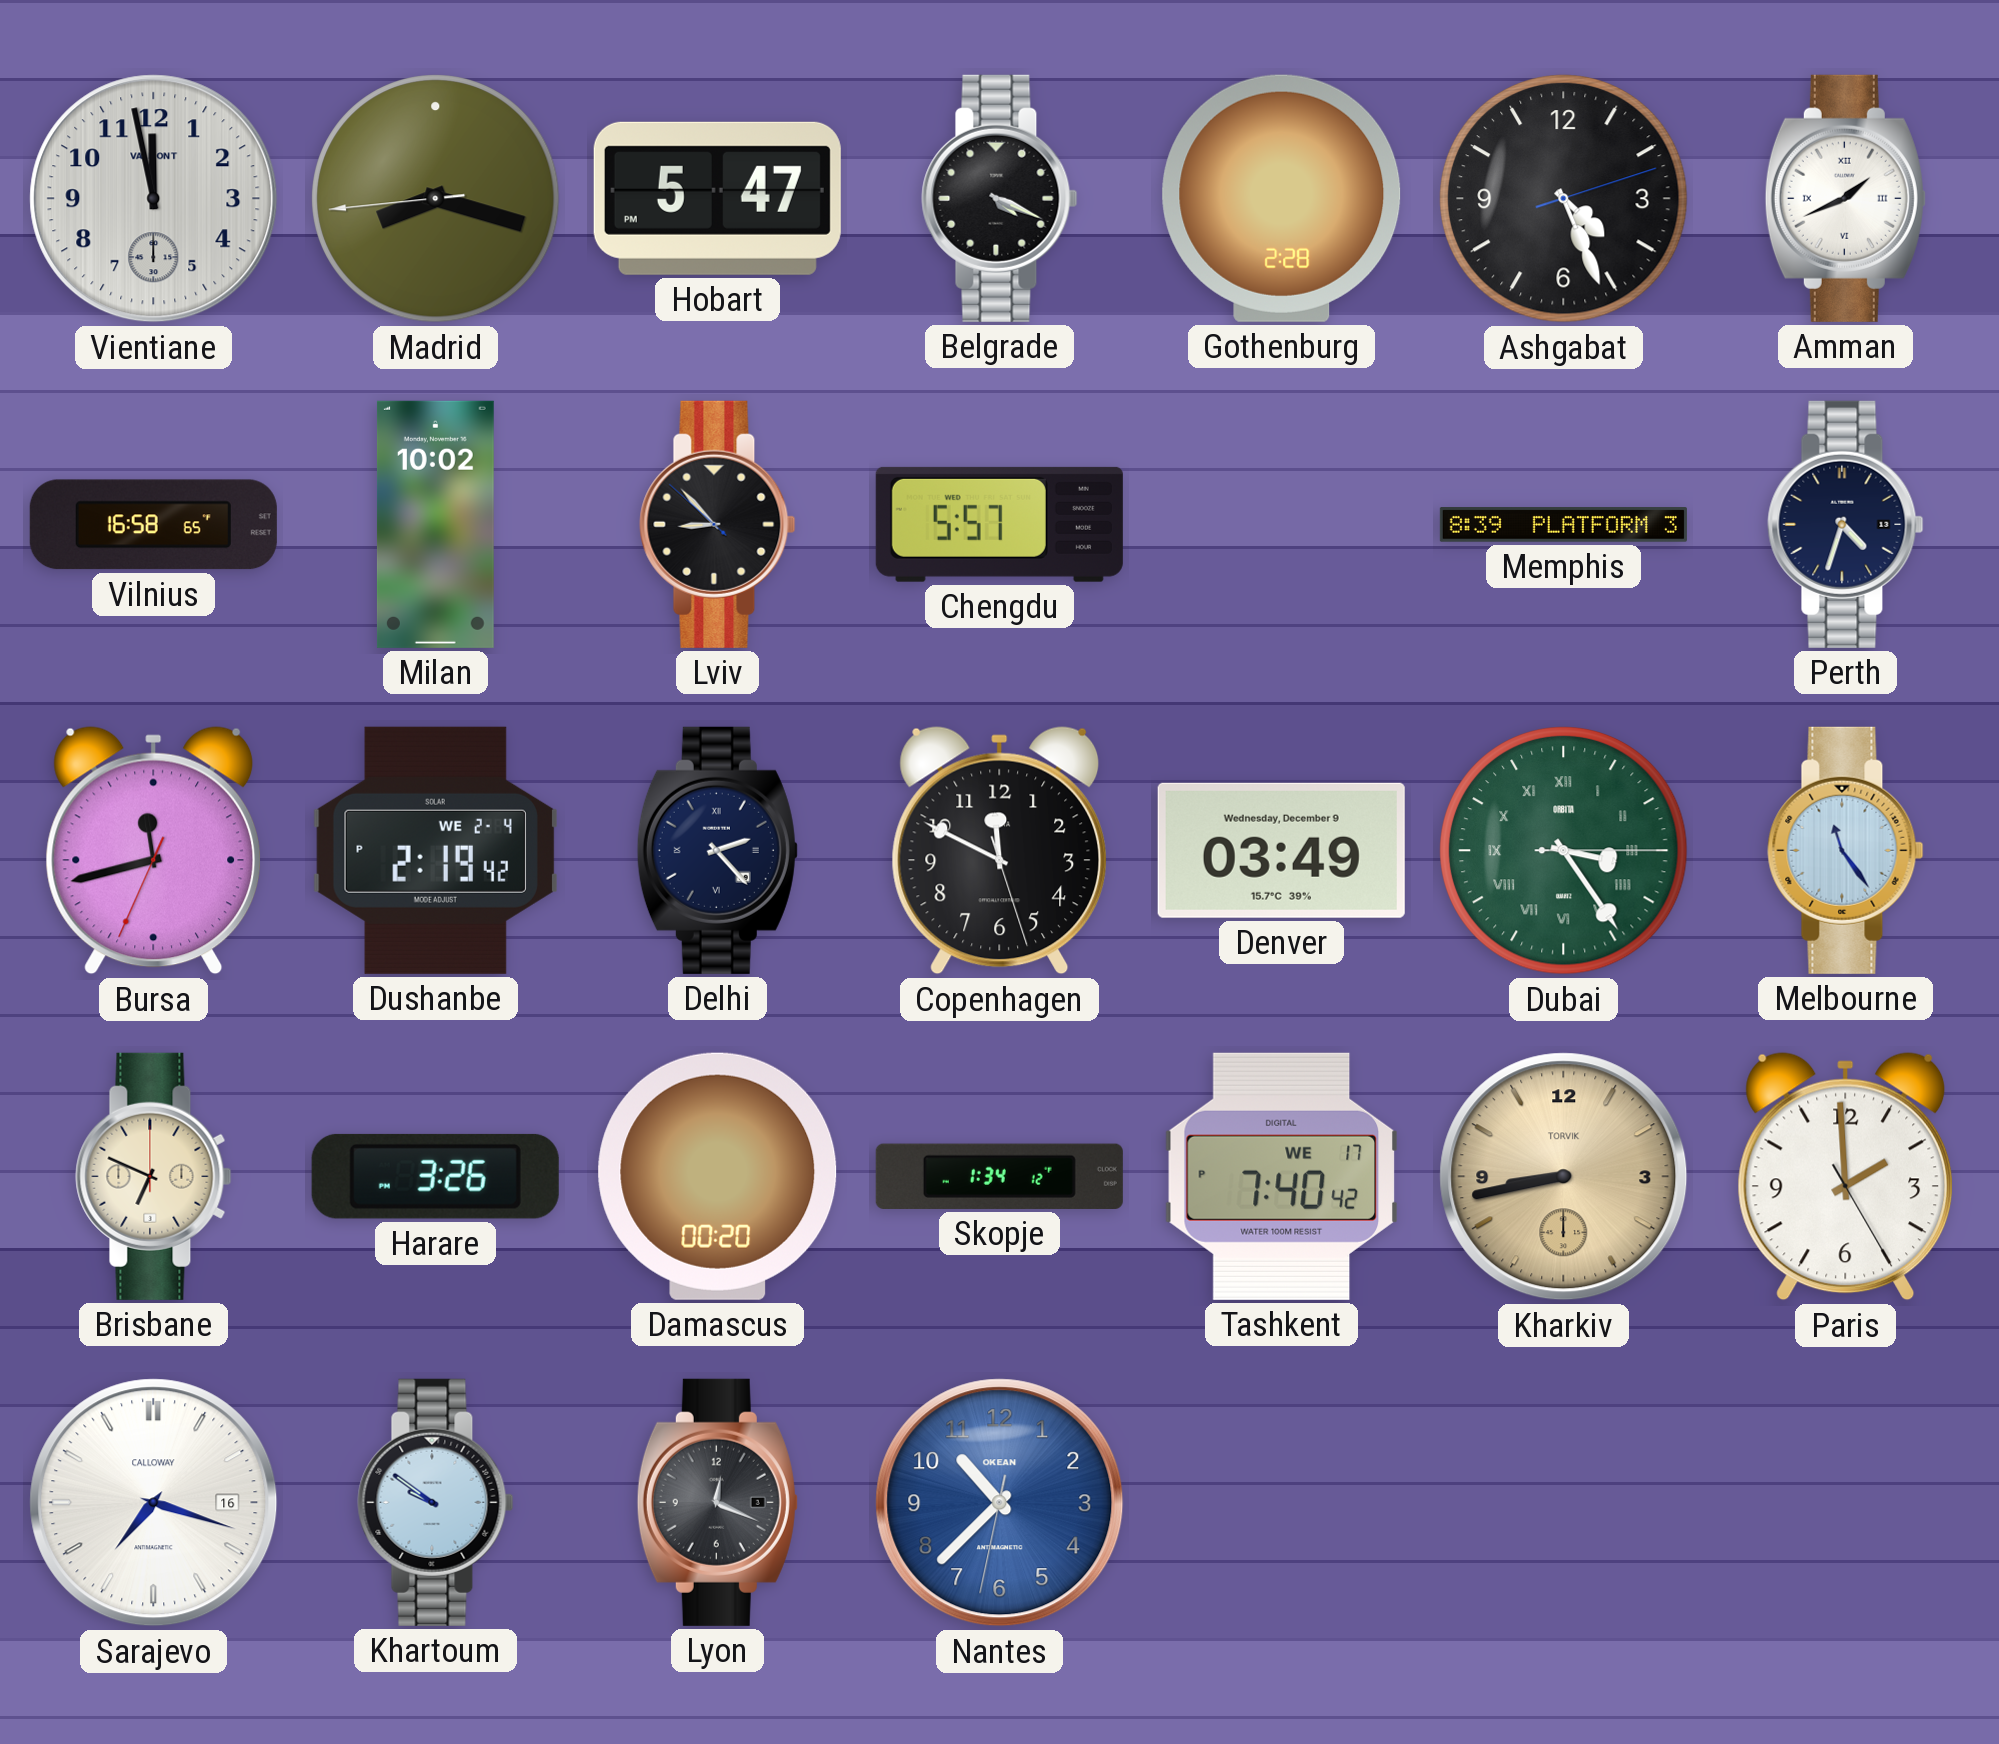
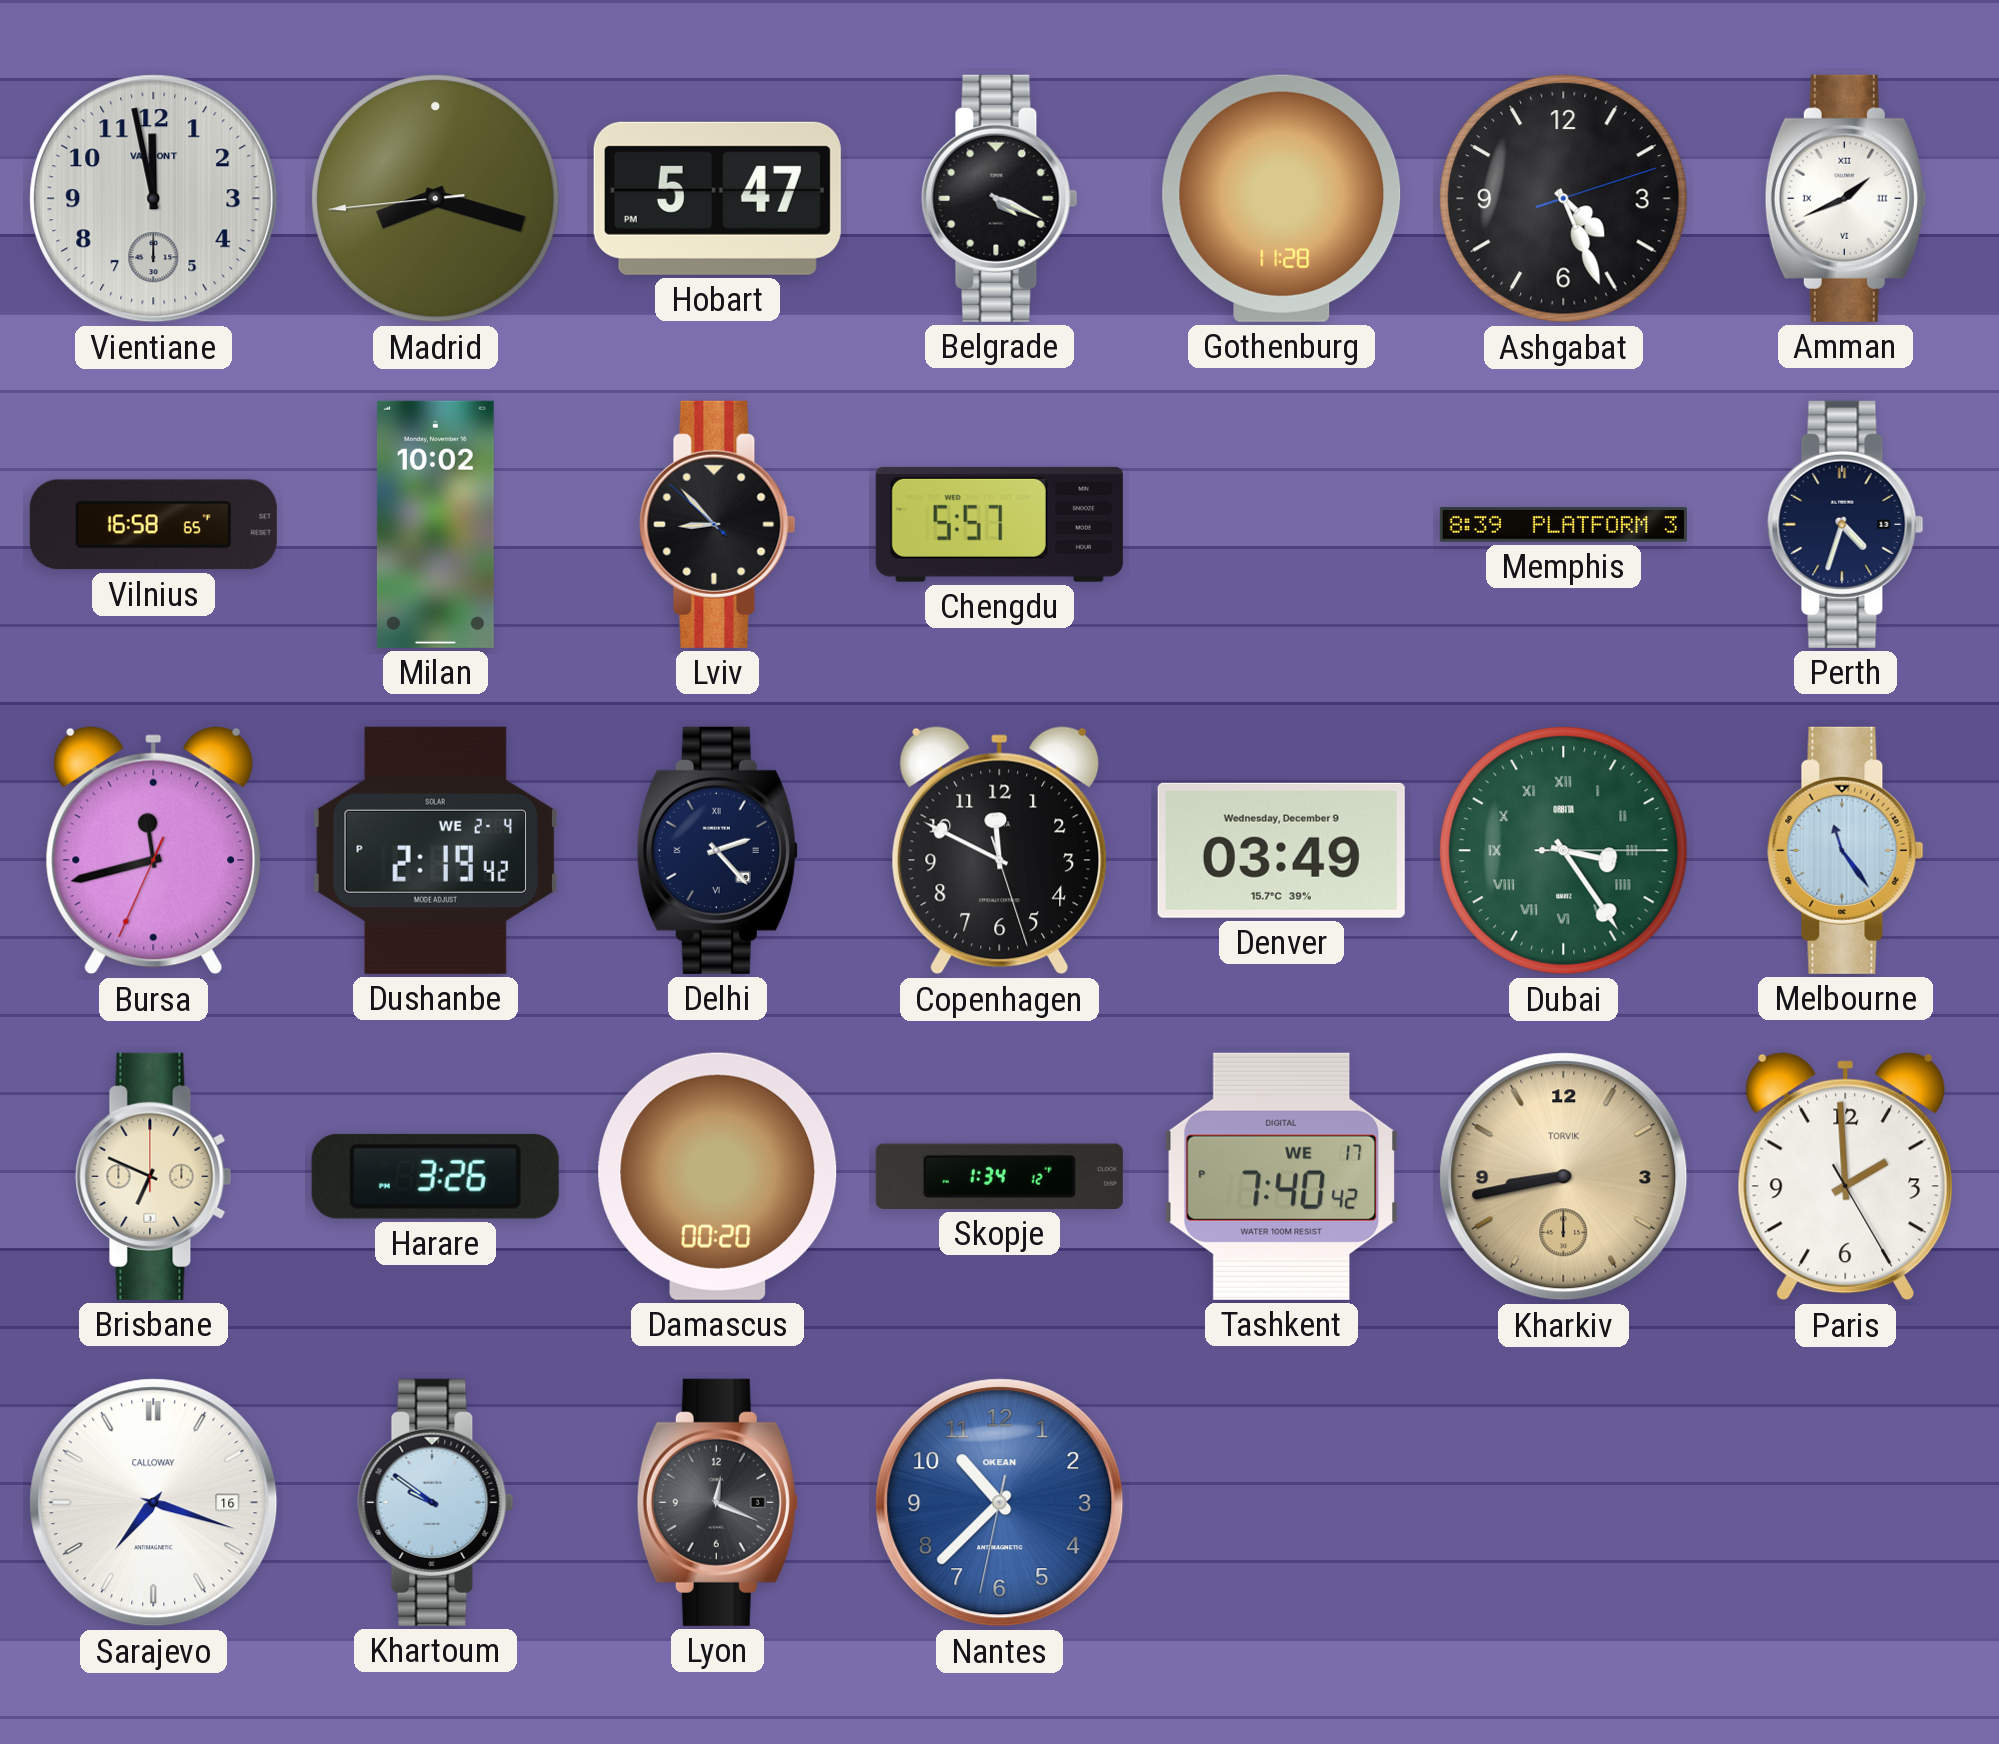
Gothenburg: 2:28 -> 11:28 (1282, 198)
